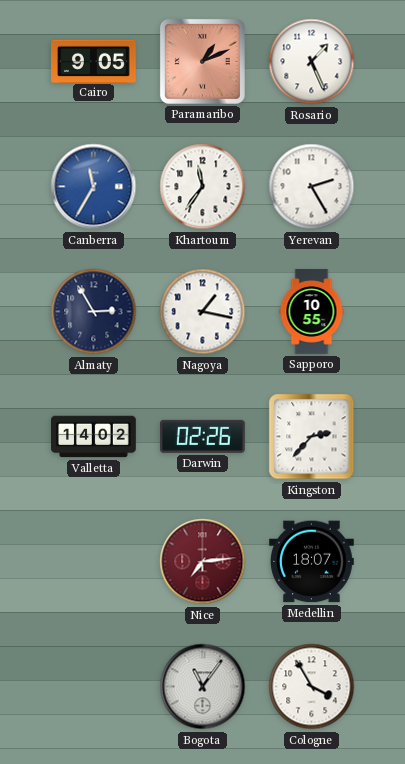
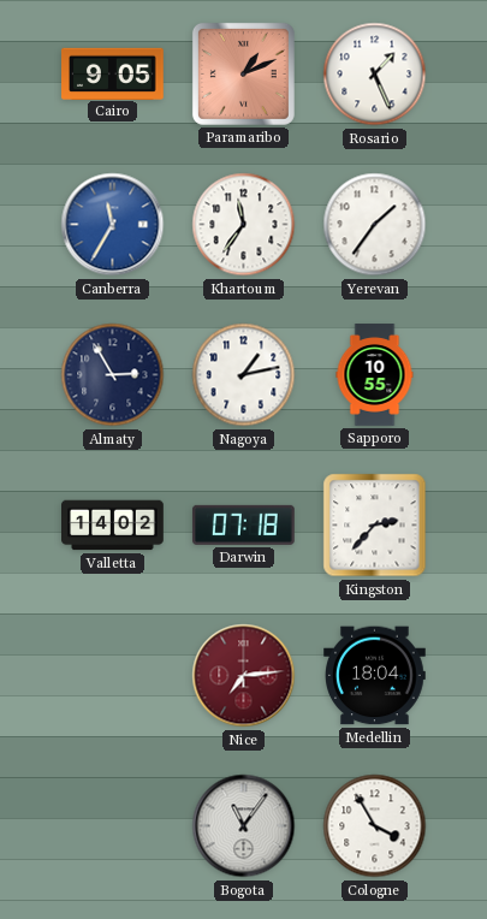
Yerevan: 2:25 -> 1:36 (375, 225)
Nagoya: 1:17 -> 1:13 (244, 375)
Darwin: 02:26 -> 07:18 (243, 524)
Medellin: 18:07 -> 18:04 (375, 676)
